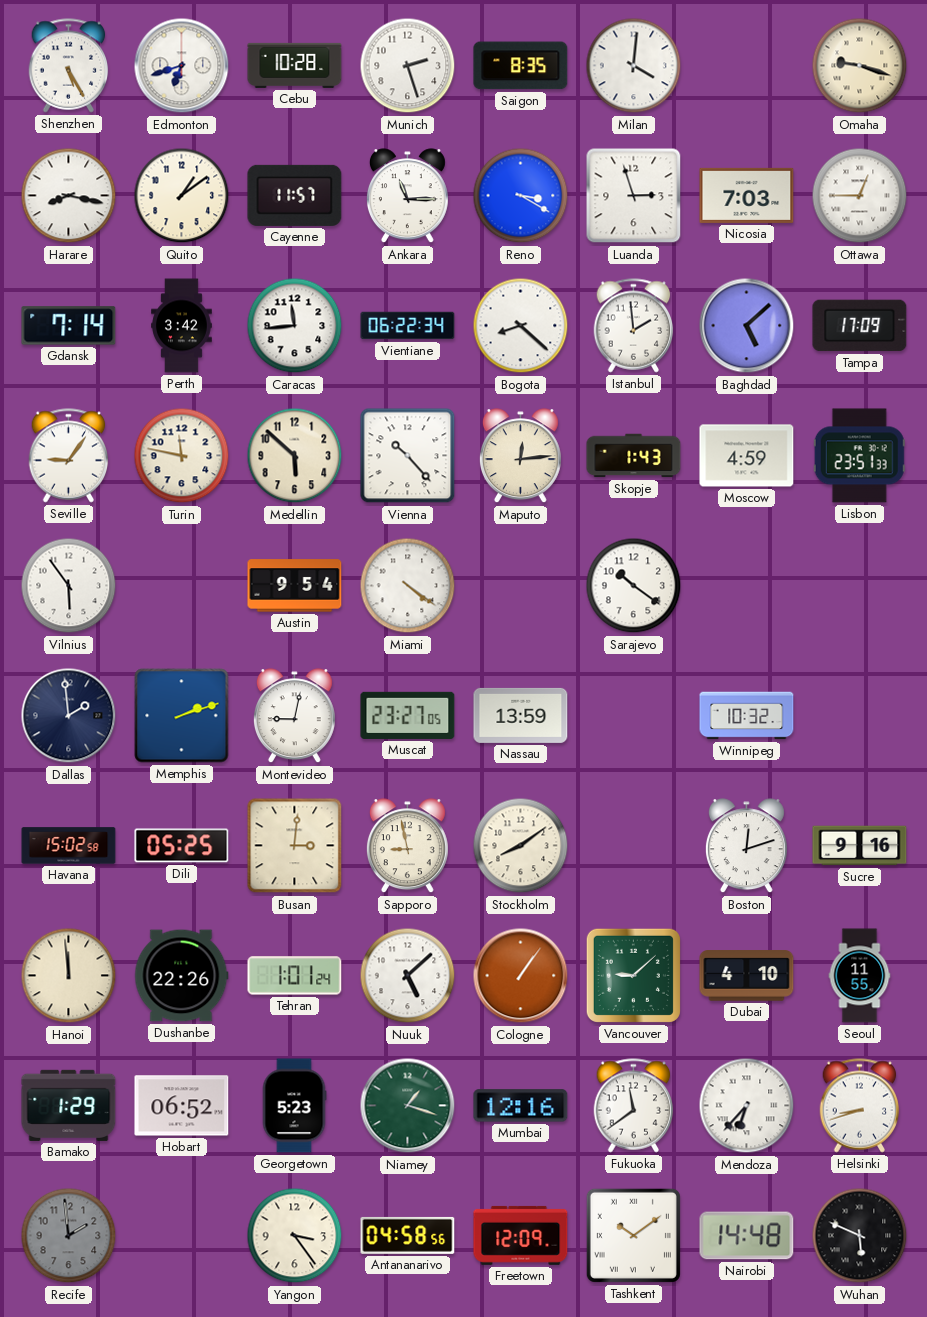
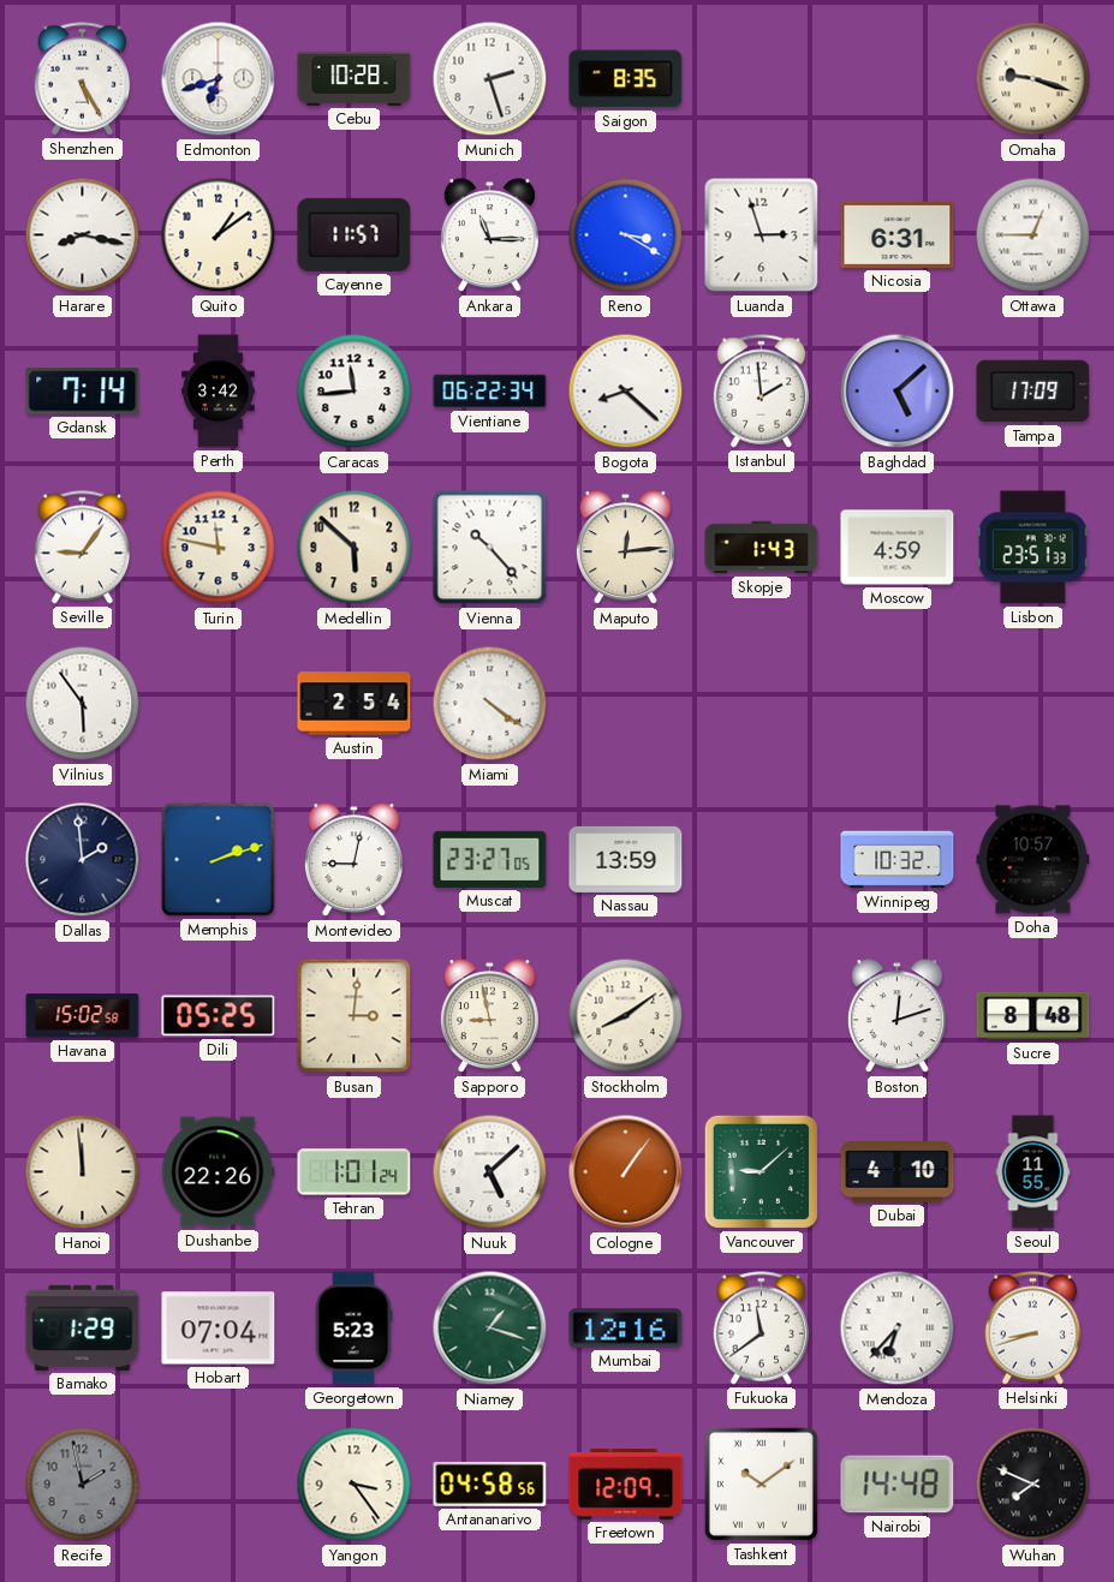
Milan: 4:01 -> none (634, 66)
Nicosia: 7:03 -> 6:31 (898, 234)
Austin: 9:54 -> 2:54 (355, 704)
Sarajevo: 10:21 -> none (634, 586)
Doha: none -> 10:57 (1033, 860)
Sucre: 9:16 -> 8:48 (1033, 1016)
Hobart: 06:52 -> 07:04 (219, 1329)
Recife: 1:59 -> 1:58 (83, 1485)
Wuhan: 5:49 -> 7:49 (1033, 1485)
